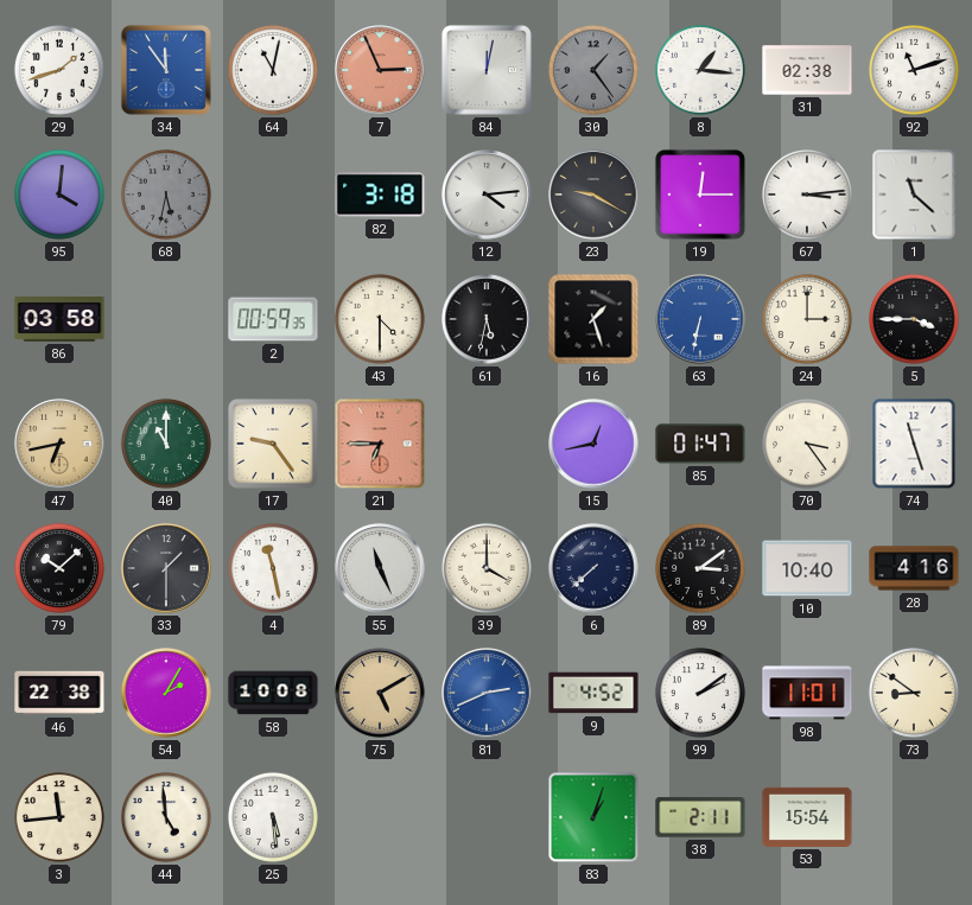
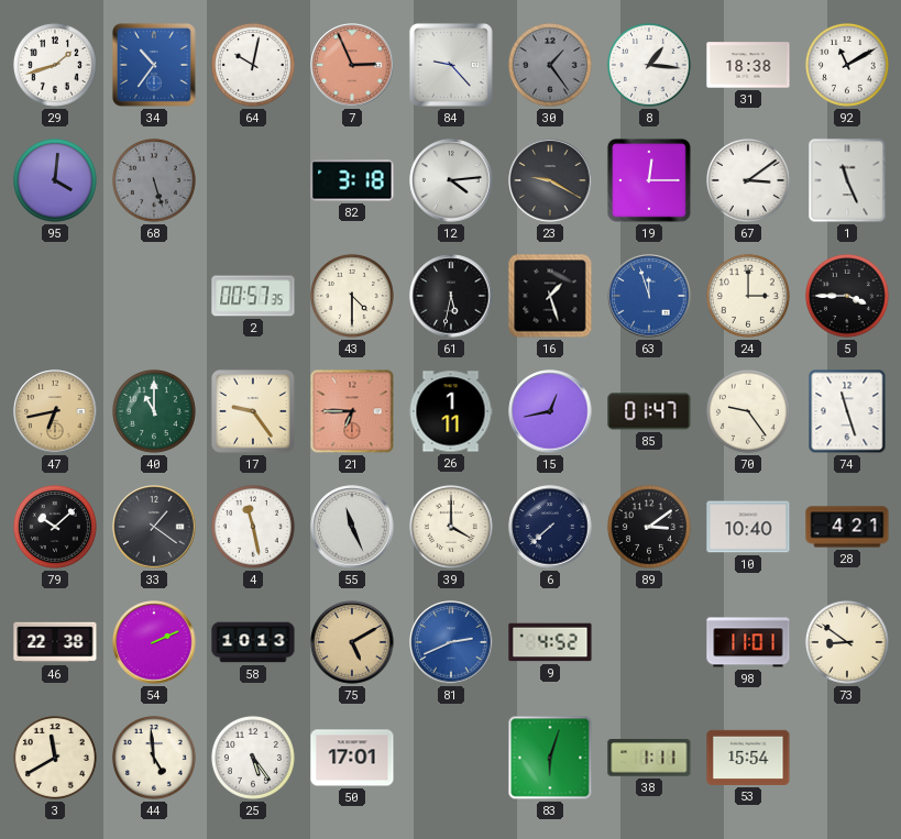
34: 11:54 -> 10:36 (154, 65)
64: 11:02 -> 10:02 (253, 65)
84: 12:02 -> 9:23 (451, 65)
31: 02:38 -> 18:38 (748, 65)
92: 11:12 -> 11:10 (847, 65)
68: 5:32 -> 5:27 (154, 180)
67: 3:14 -> 3:09 (748, 180)
1: 11:22 -> 11:26 (847, 180)
86: 03:58 -> none (59, 320)
2: 00:59 -> 00:57 (253, 296)
63: 6:32 -> 11:57 (649, 296)
26: none -> 1:11 (451, 411)
70: 3:24 -> 9:24 (748, 411)
33: 1:30 -> 1:21 (154, 527)
28: 4:16 -> 4:21 (847, 527)
54: 2:05 -> 2:11 (154, 642)
58: 10:08 -> 10:13 (253, 642)
99: 2:09 -> none (700, 693)
3: 11:44 -> 11:40 (55, 758)
25: 5:29 -> 5:24 (253, 758)
50: none -> 17:01 (352, 758)
83: 1:03 -> 6:03 (550, 758)
38: 2:11 -> 1:11 (649, 758)
